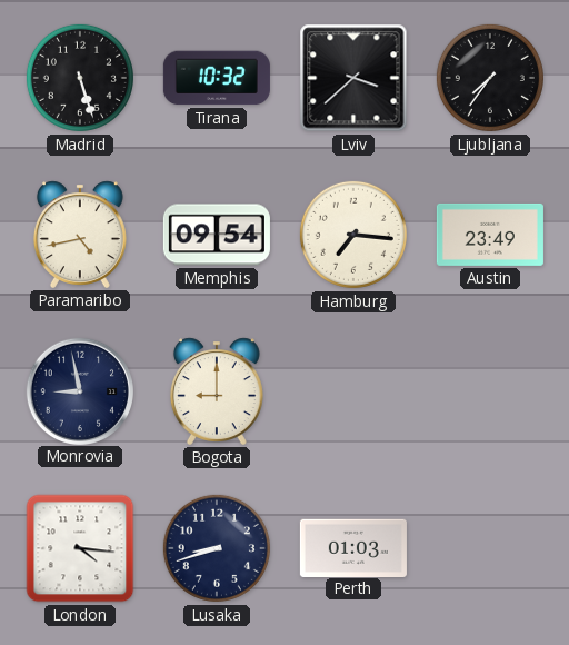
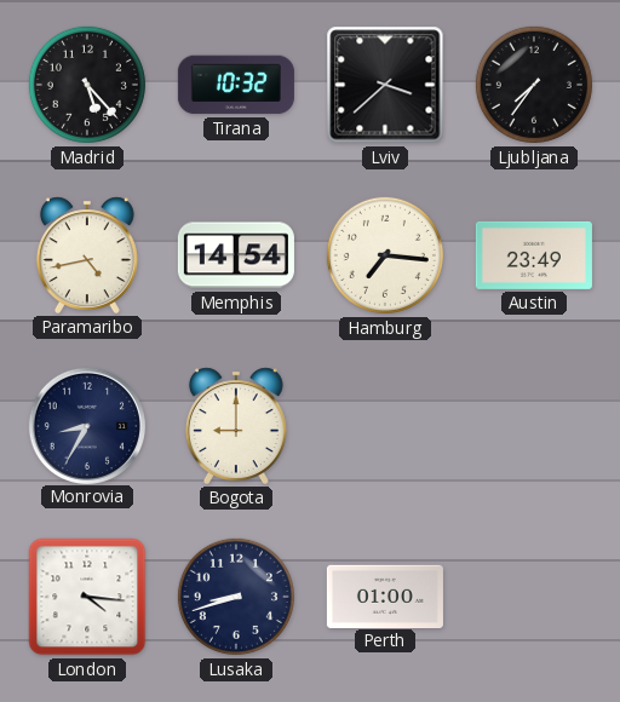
Madrid: 5:27 -> 5:23 (87, 85)
Memphis: 09:54 -> 14:54 (236, 255)
Monrovia: 8:58 -> 8:35 (86, 425)
Perth: 01:03 -> 01:00 (385, 595)
